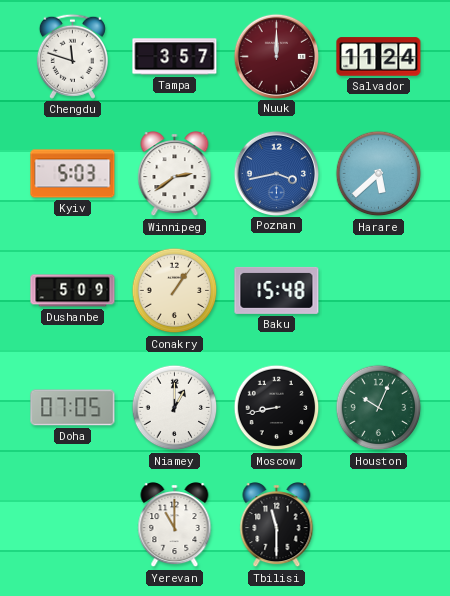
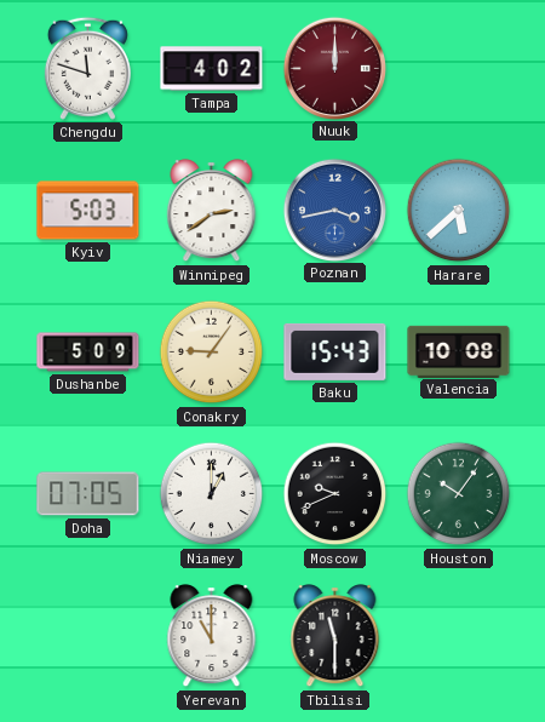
Tampa: 3:57 -> 4:02 (212, 69)
Salvador: 11:24 -> none (379, 57)
Conakry: 1:06 -> 9:06 (212, 353)
Baku: 15:48 -> 15:43 (335, 351)
Valencia: none -> 10:08 (459, 351)
Moscow: 8:43 -> 9:41 (335, 494)
Houston: 10:04 -> 10:06 (459, 494)
